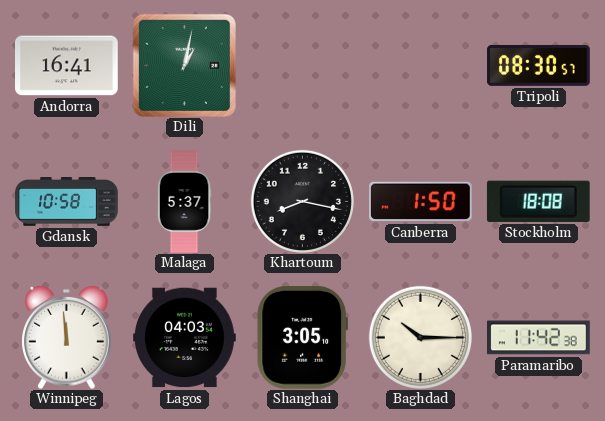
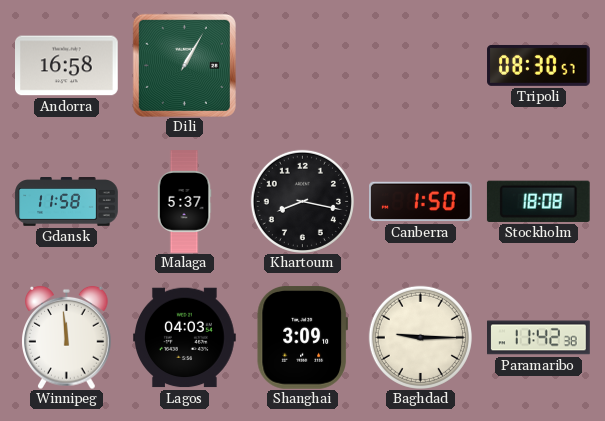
Andorra: 16:41 -> 16:58 (67, 66)
Dili: 1:02 -> 1:05 (184, 65)
Gdansk: 10:58 -> 11:58 (67, 202)
Shanghai: 3:05 -> 3:09 (302, 338)
Baghdad: 10:15 -> 9:15 (420, 337)
